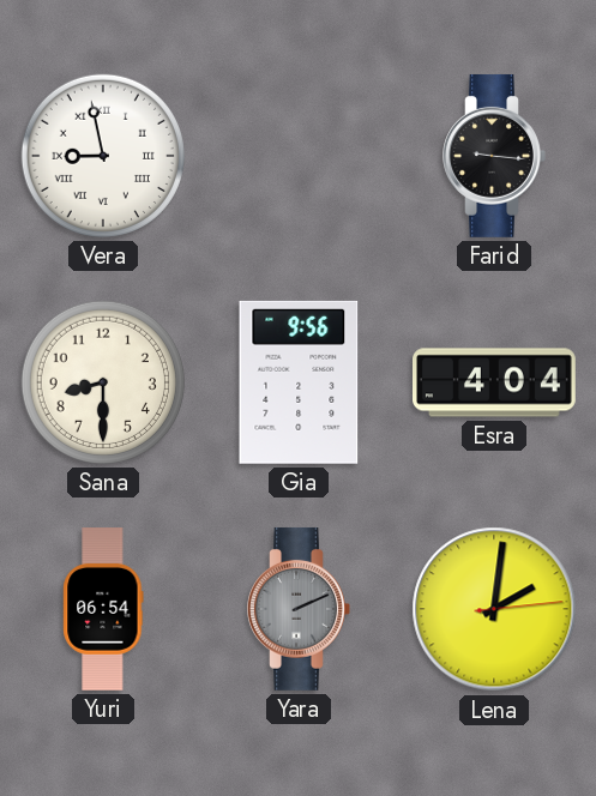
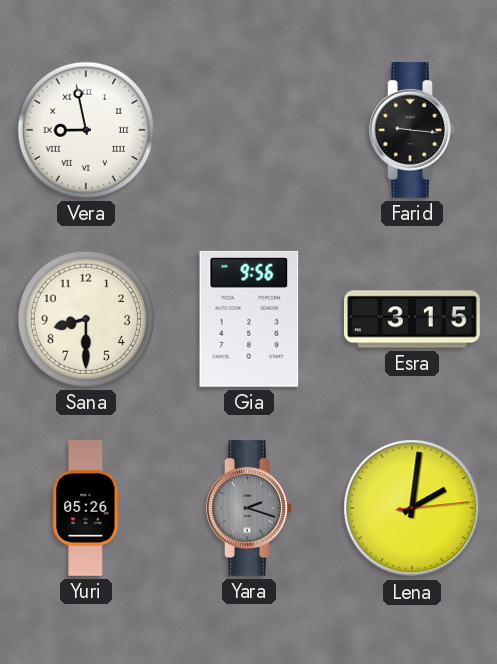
Esra: 4:04 -> 3:15 (413, 319)
Yuri: 06:54 -> 05:26 (86, 509)
Yara: 2:11 -> 2:18 (249, 508)
